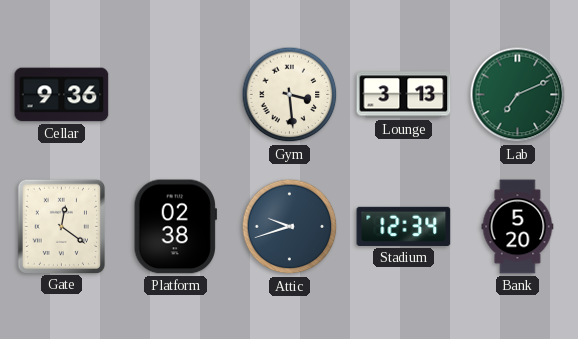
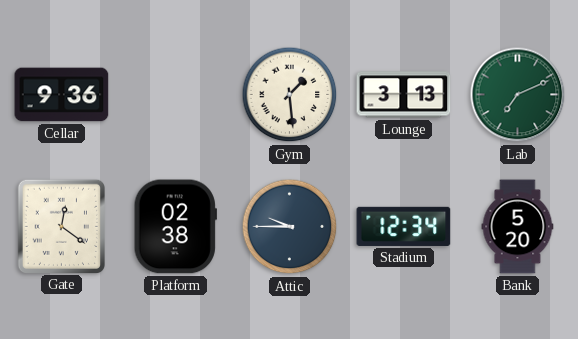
Gym: 3:29 -> 1:29 (290, 95)
Attic: 9:42 -> 9:45 (290, 227)
